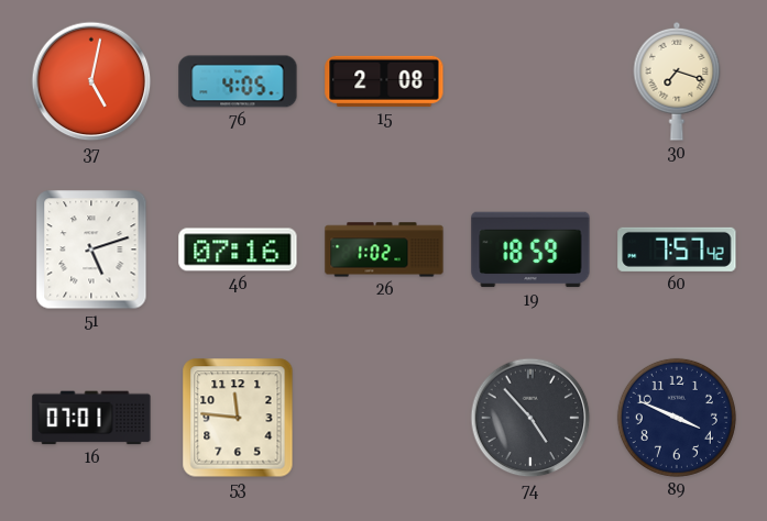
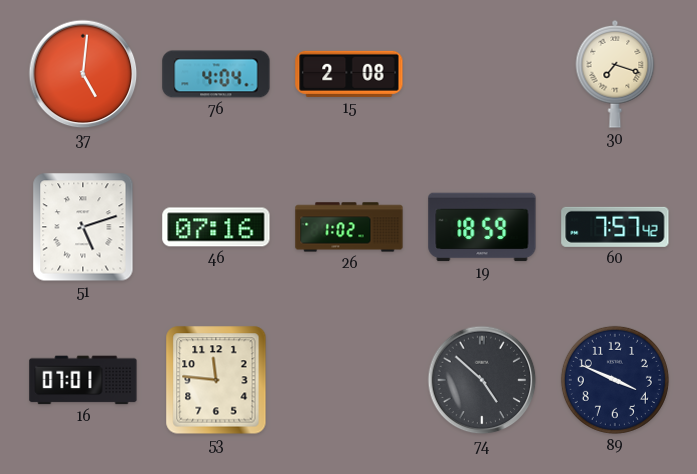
37: 5:02 -> 5:01 (83, 74)
76: 4:05 -> 4:04 (216, 74)
74: 4:53 -> 4:52 (482, 380)
